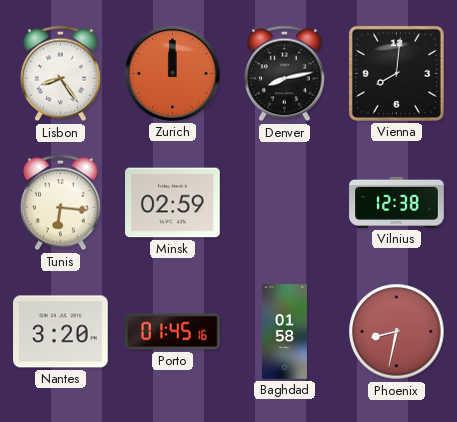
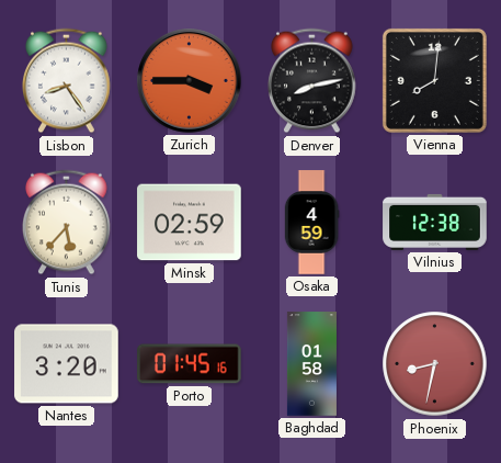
Zurich: 12:00 -> 3:45 (190, 81)
Tunis: 6:16 -> 5:37 (67, 223)
Osaka: none -> 4:59 (311, 223)
